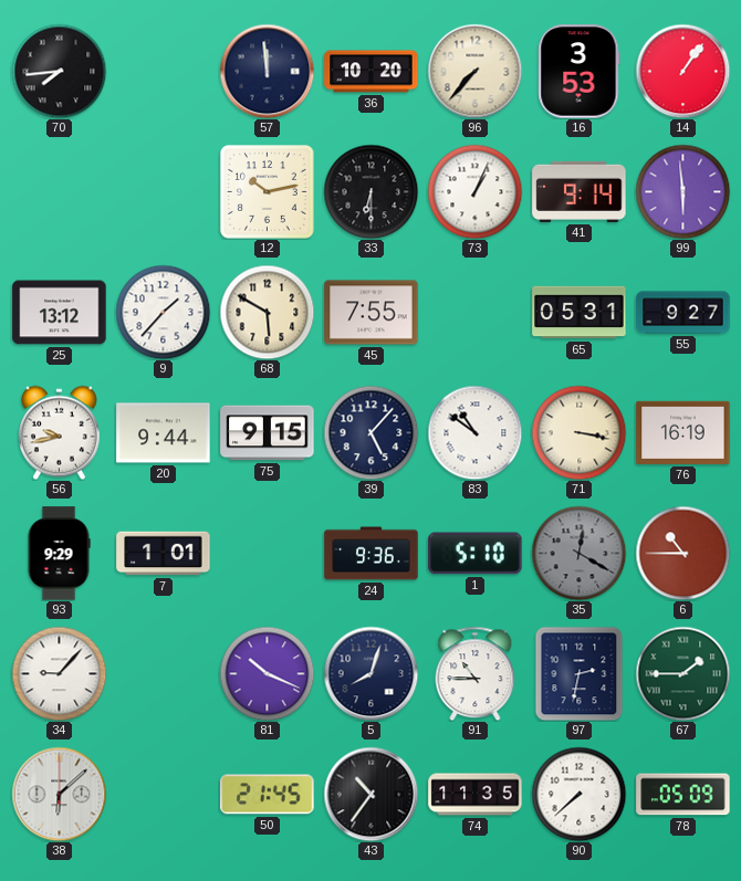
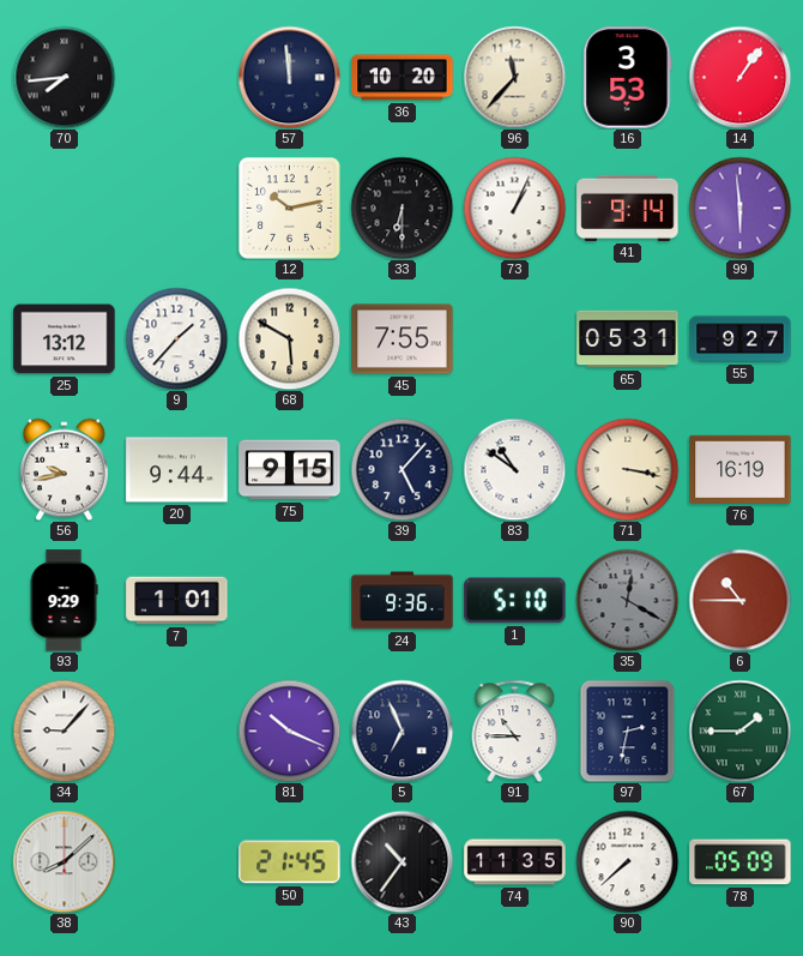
96: 7:37 -> 11:37 (514, 77)
5: 8:03 -> 6:56 (402, 730)
38: 6:08 -> 8:08 (64, 861)
